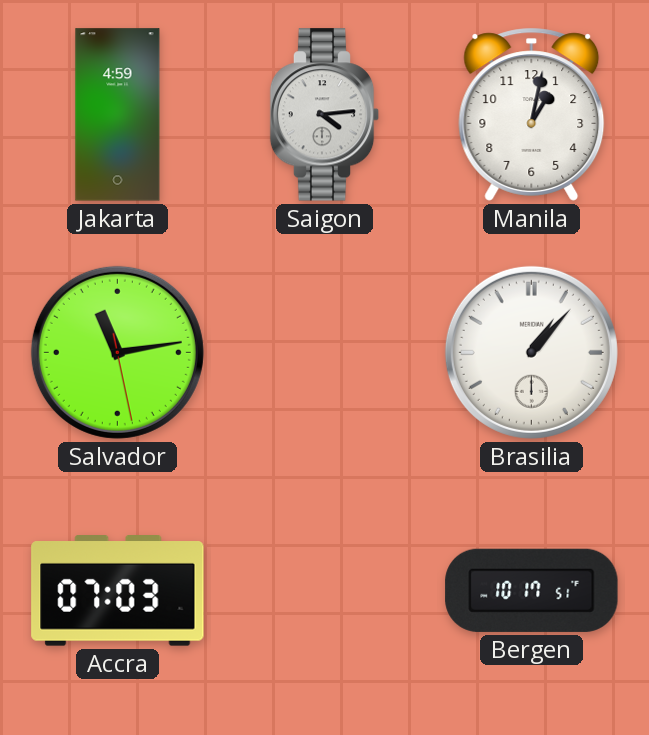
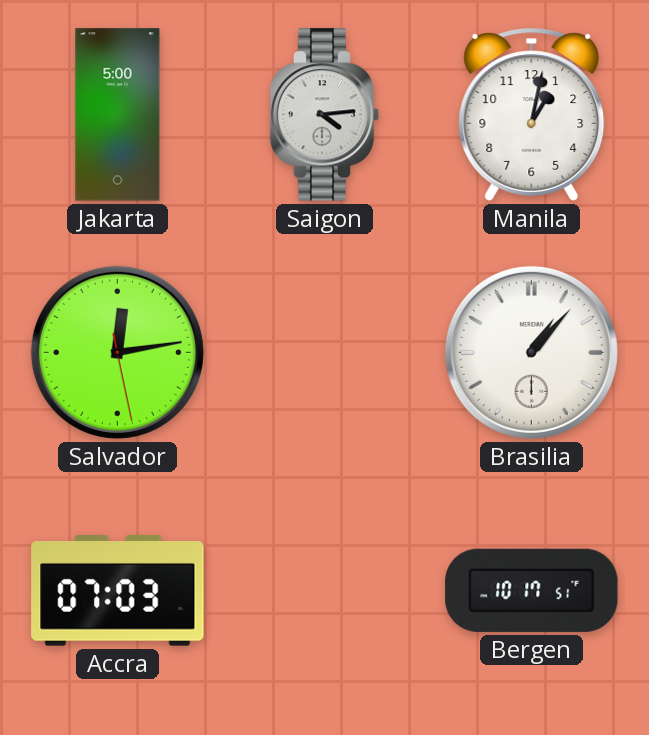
Jakarta: 4:59 -> 5:00 (118, 115)
Salvador: 11:13 -> 12:13 (117, 352)
